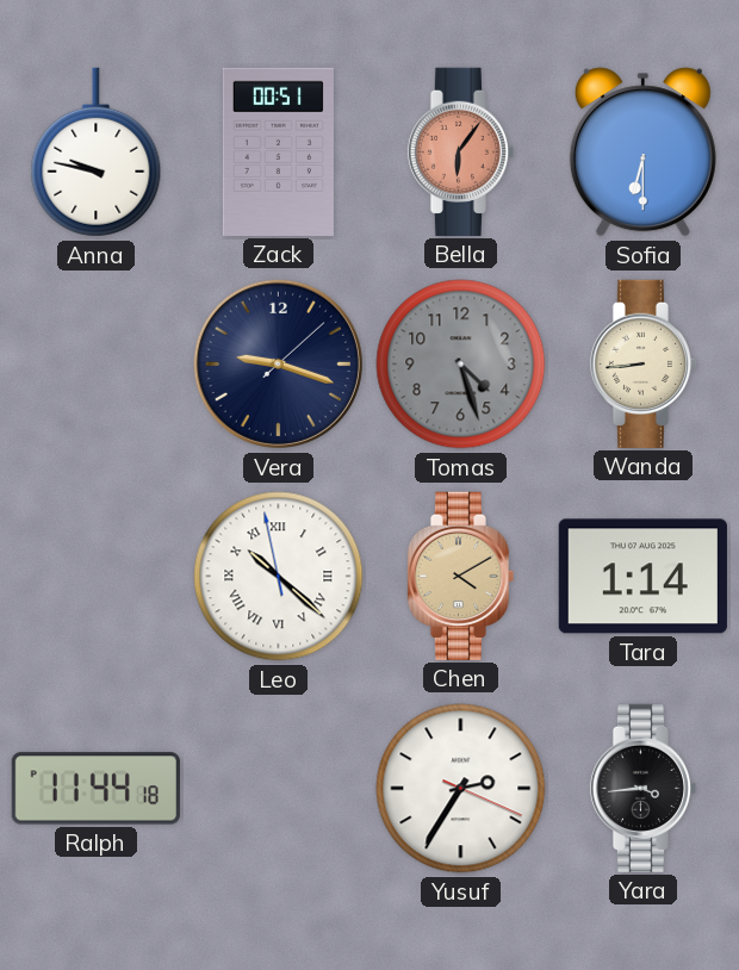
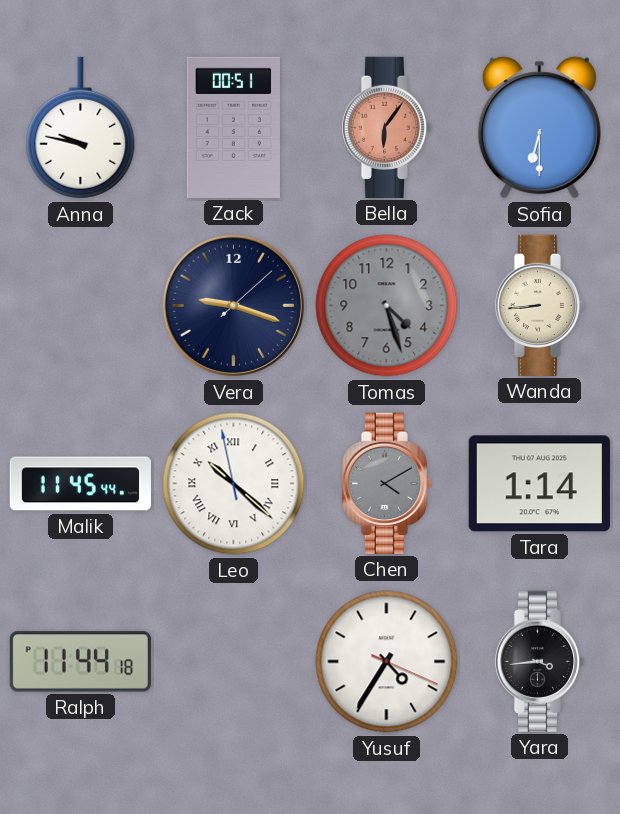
Malik: none -> 11:45 (80, 484)
Chen dial: champagne -> grey (386, 483)
Yusuf: 2:35 -> 4:35 (387, 662)
